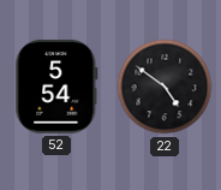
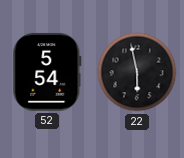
22: 4:51 -> 5:58 (137, 72)
